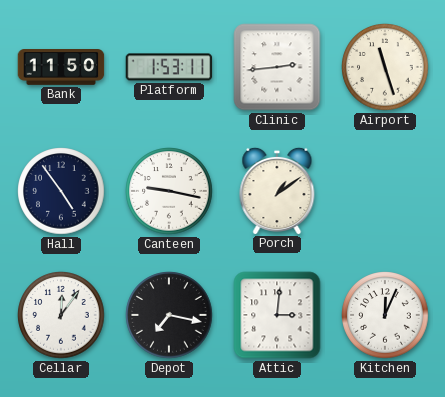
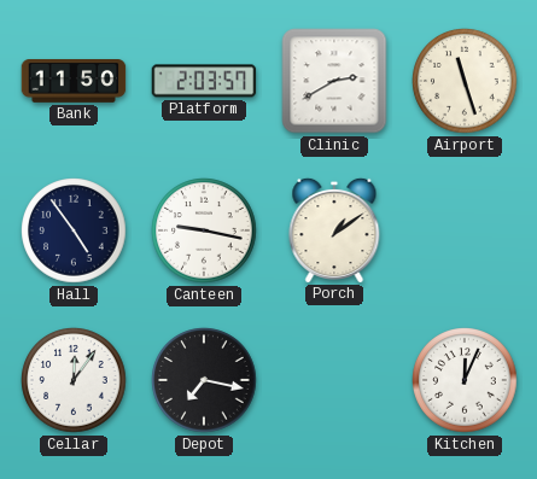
Platform: 1:53 -> 2:03 (204, 81)
Clinic: 2:44 -> 2:40 (334, 81)
Attic: 3:01 -> none (277, 315)
